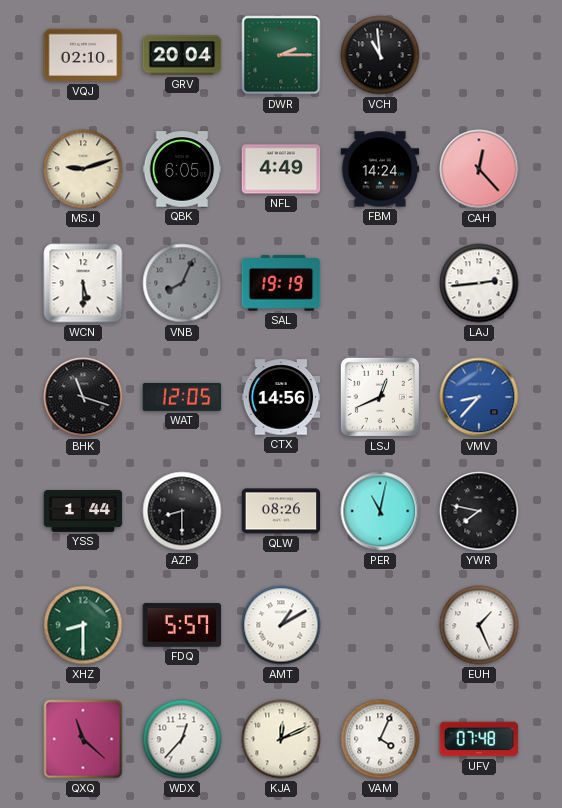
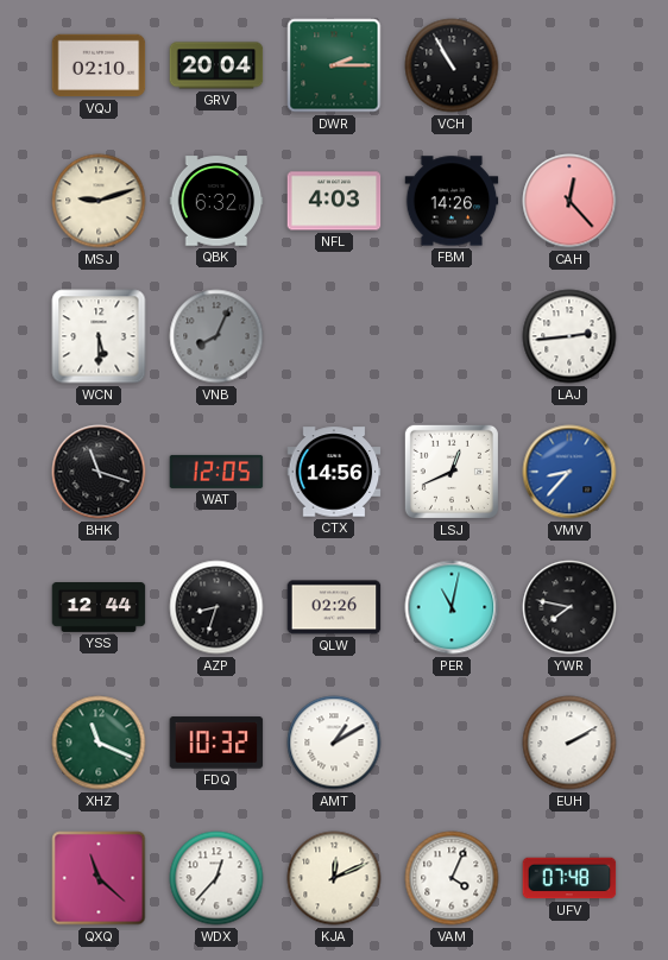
VCH: 10:59 -> 10:55 (452, 65)
QBK: 6:05 -> 6:32 (216, 201)
NFL: 4:49 -> 4:03 (334, 201)
FBM: 14:24 -> 14:26 (452, 201)
SAL: 19:19 -> none (281, 283)
YSS: 1:44 -> 12:44 (99, 608)
AZP: 8:30 -> 8:33 (216, 607)
QLW: 08:26 -> 02:26 (334, 607)
XHZ: 8:30 -> 11:19 (99, 743)
FDQ: 5:57 -> 10:32 (216, 743)
EUH: 1:26 -> 2:10 (569, 743)
